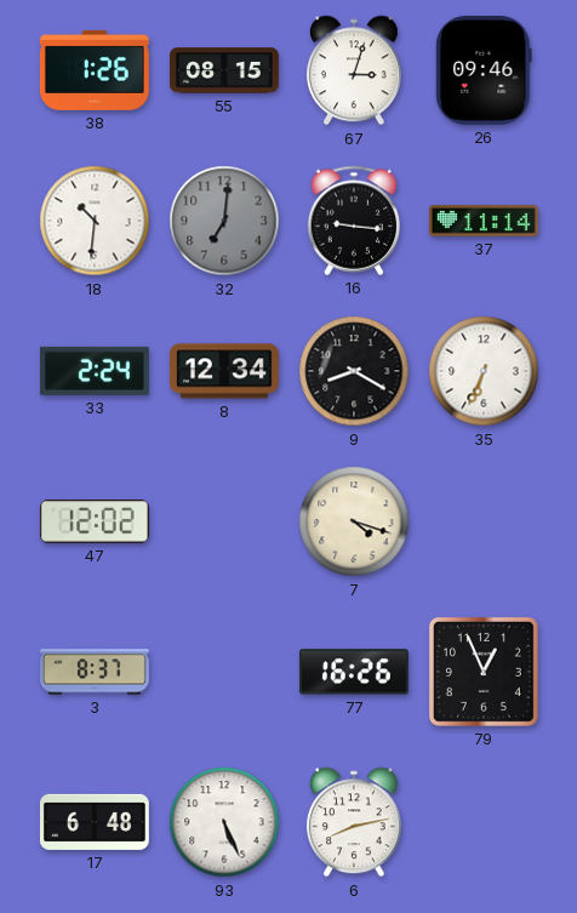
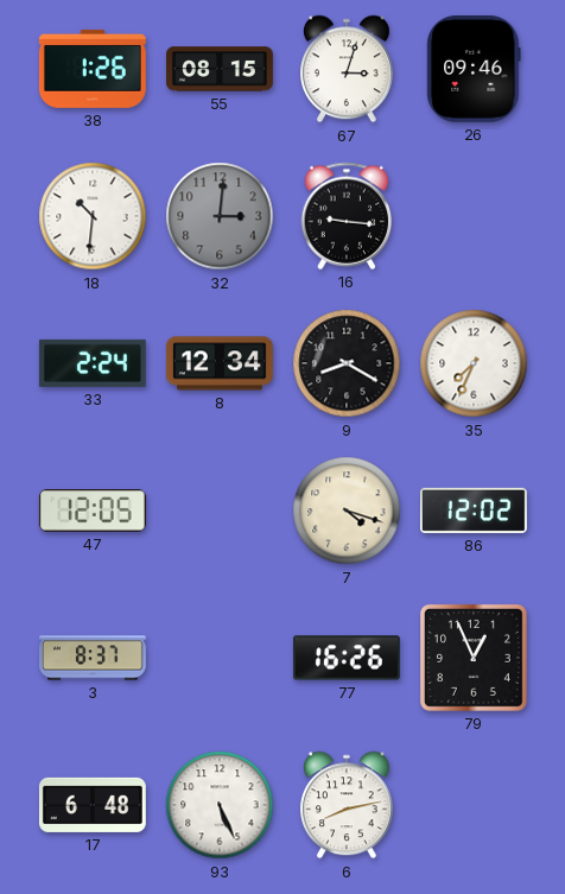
32: 7:01 -> 3:01 (220, 216)
37: 11:14 -> none (484, 221)
35: 6:34 -> 7:34 (474, 363)
47: 12:02 -> 12:05 (93, 511)
86: none -> 12:02 (474, 511)
